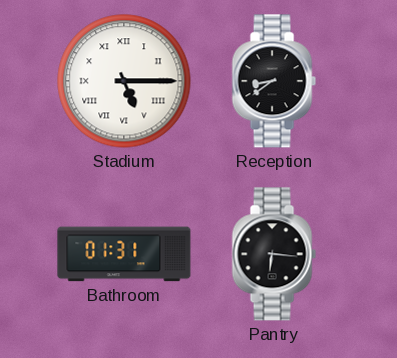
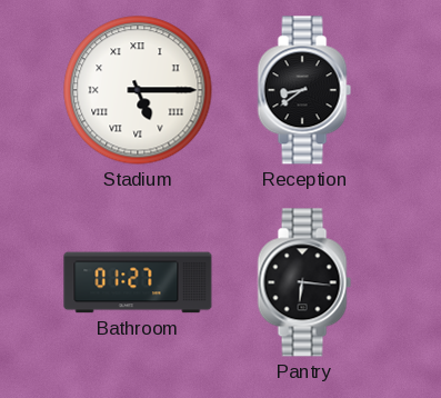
Bathroom: 01:31 -> 01:27 (138, 282)
